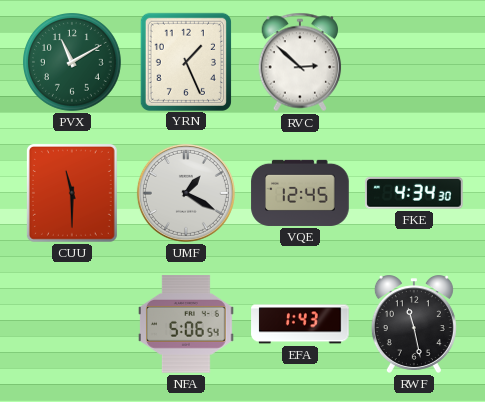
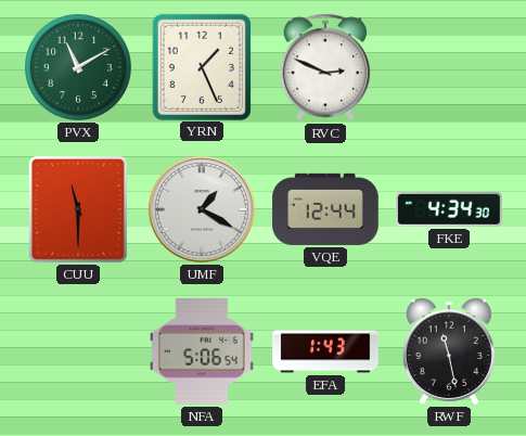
RVC: 2:52 -> 2:49 (325, 67)
VQE: 12:45 -> 12:44 (325, 209)
